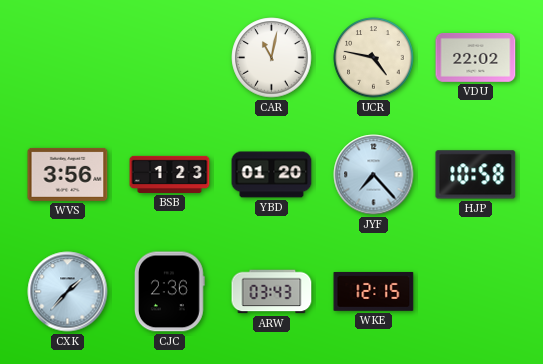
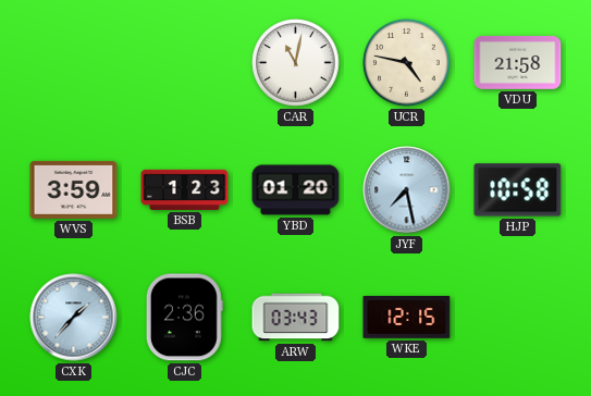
VDU: 22:02 -> 21:58 (518, 63)
WVS: 3:56 -> 3:59 (74, 189)
JYF: 7:23 -> 7:28 (407, 190)
